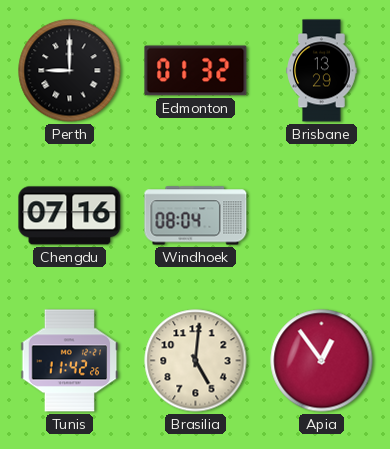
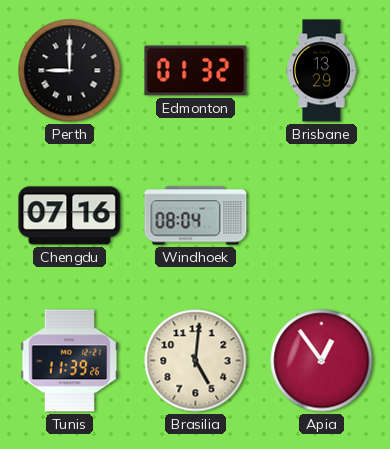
Tunis: 11:42 -> 11:39 (70, 361)
